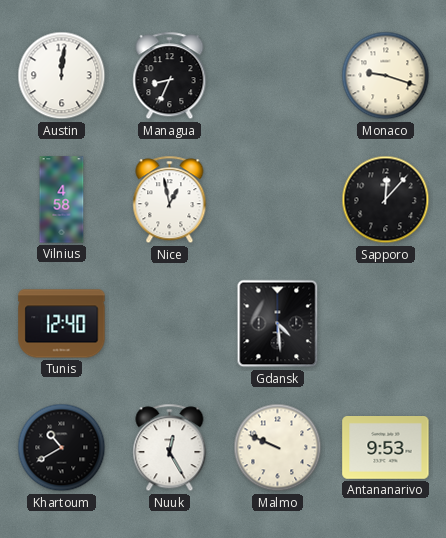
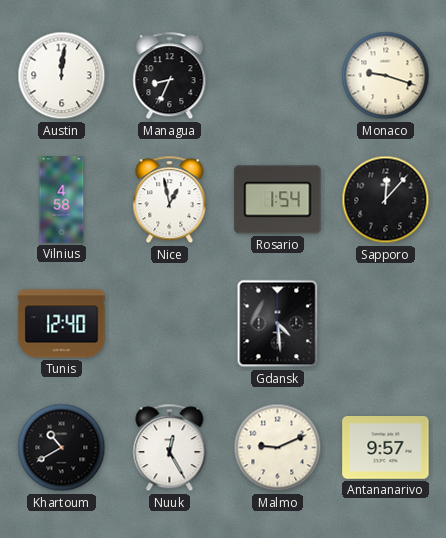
Rosario: none -> 1:54 (278, 200)
Malmo: 9:49 -> 9:11 (278, 448)
Antananarivo: 9:53 -> 9:57 (386, 448)
